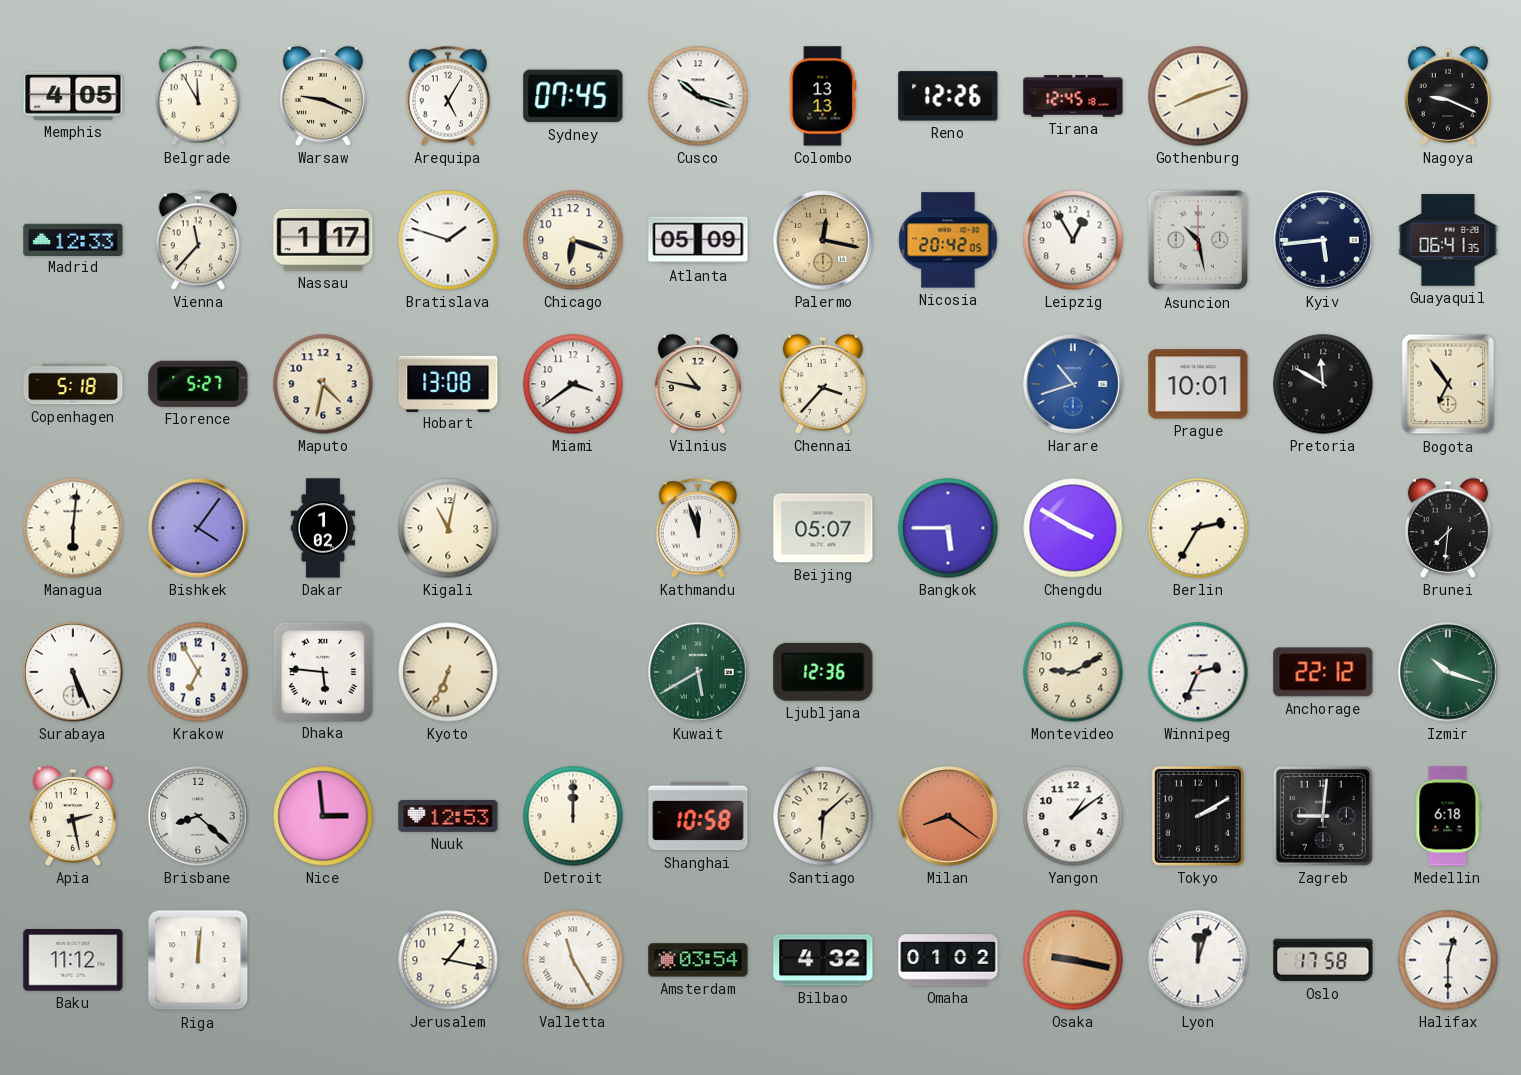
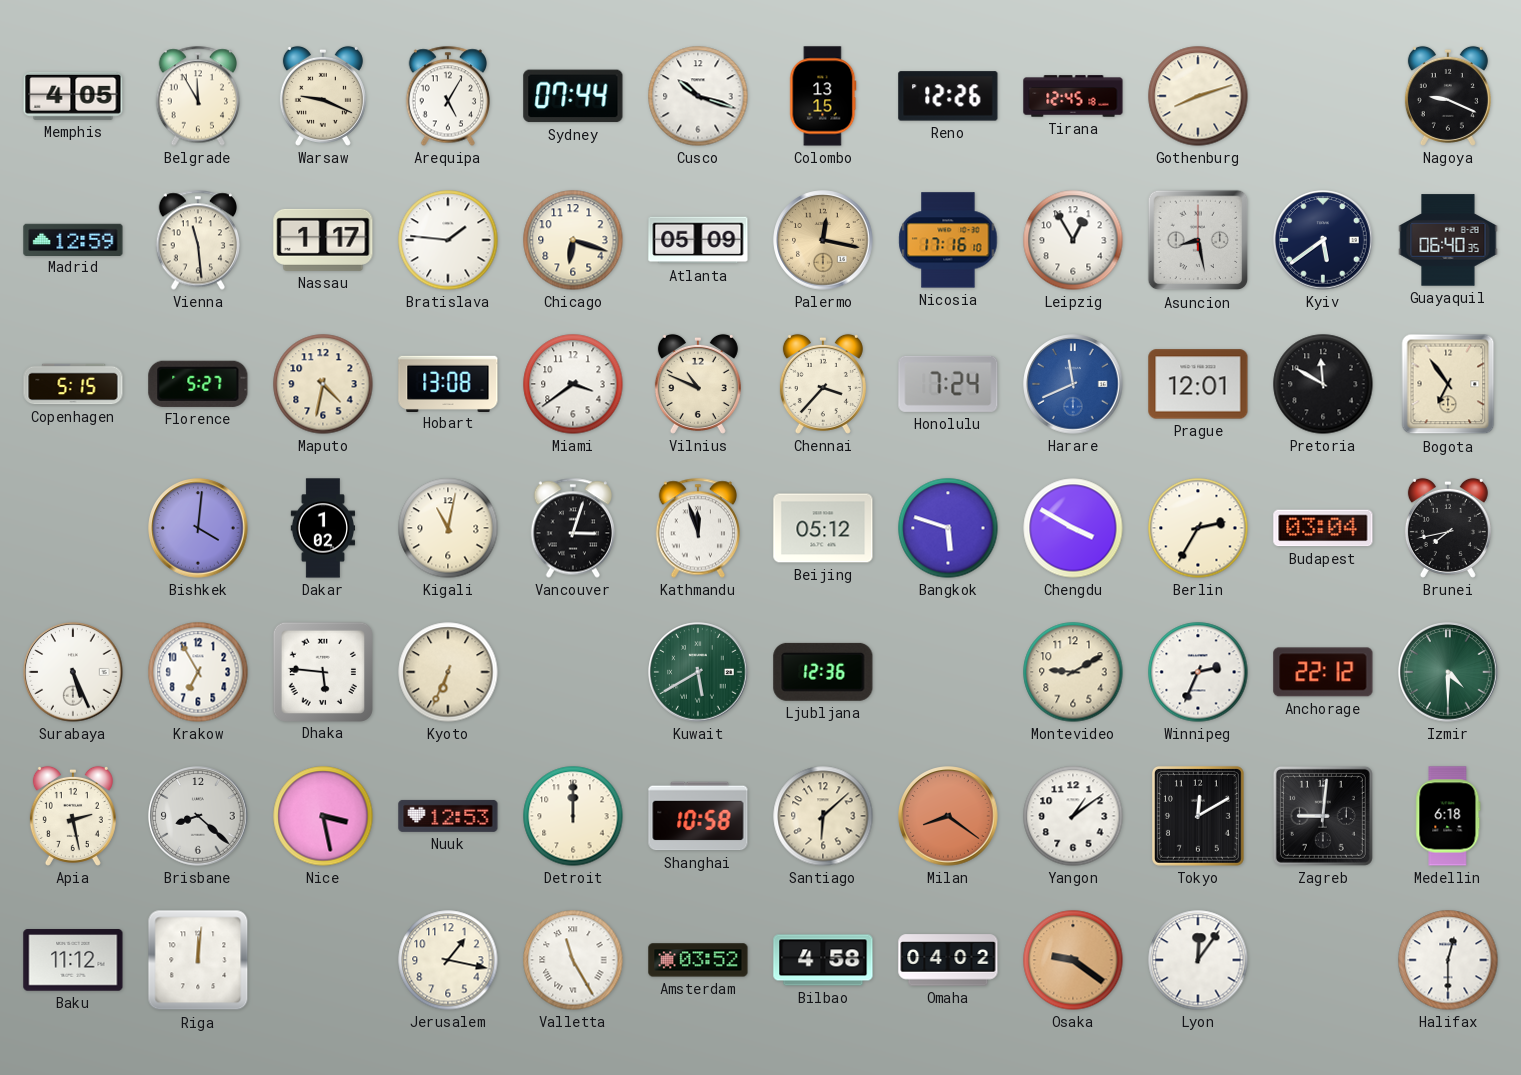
Sydney: 07:45 -> 07:44 (573, 96)
Colombo: 13:13 -> 13:15 (823, 96)
Madrid: 12:33 -> 12:59 (73, 239)
Vienna: 11:37 -> 11:29 (197, 240)
Bratislava: 1:48 -> 1:46 (448, 240)
Nicosia: 20:42 -> 17:16 (948, 240)
Asuncion: 10:28 -> 8:28 (1198, 240)
Kyiv: 5:44 -> 5:39 (1323, 240)
Guayaquil: 06:41 -> 06:40 (1448, 240)
Copenhagen: 5:18 -> 5:15 (73, 384)
Vilnius: 10:47 -> 10:49 (698, 384)
Honolulu: none -> 7:24 (948, 384)
Harare: 10:42 -> 11:41 (1073, 384)
Prague: 10:01 -> 12:01 (1198, 384)
Managua: 6:01 -> none (73, 528)
Bishkek: 4:06 -> 4:01 (198, 528)
Vancouver: none -> 3:03 (572, 528)
Beijing: 05:07 -> 05:12 (823, 528)
Bangkok: 5:45 -> 5:48 (948, 528)
Budapest: none -> 03:04 (1323, 528)
Brunei: 7:31 -> 7:43 (1448, 528)
Izmir: 10:18 -> 4:30 (1448, 672)
Nice: 2:59 -> 3:28 (323, 816)
Tokyo: 2:10 -> 12:10 (1198, 816)
Amsterdam: 03:54 -> 03:52 (698, 960)
Bilbao: 4:32 -> 4:58 (823, 960)
Omaha: 01:02 -> 04:02 (948, 960)
Osaka: 9:17 -> 9:21 (1073, 960)
Lyon: 12:03 -> 12:06 (1198, 960)
Oslo: 17:58 -> none (1323, 960)
